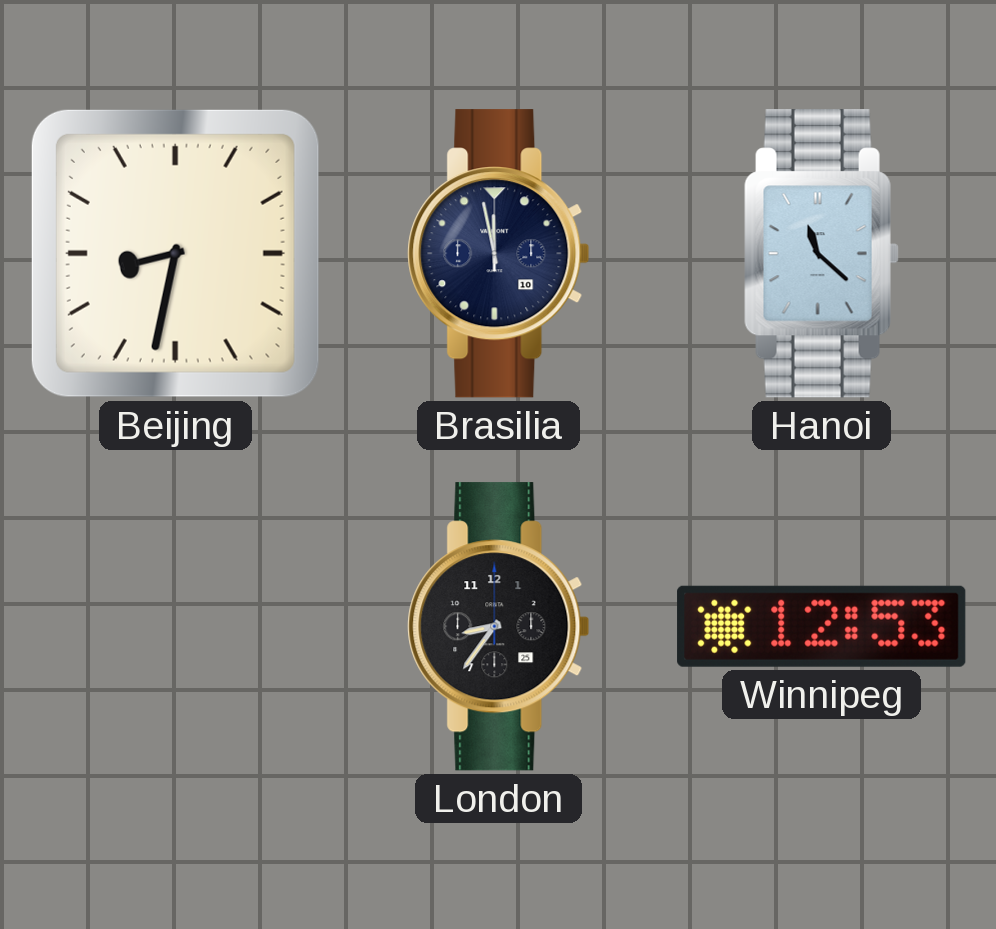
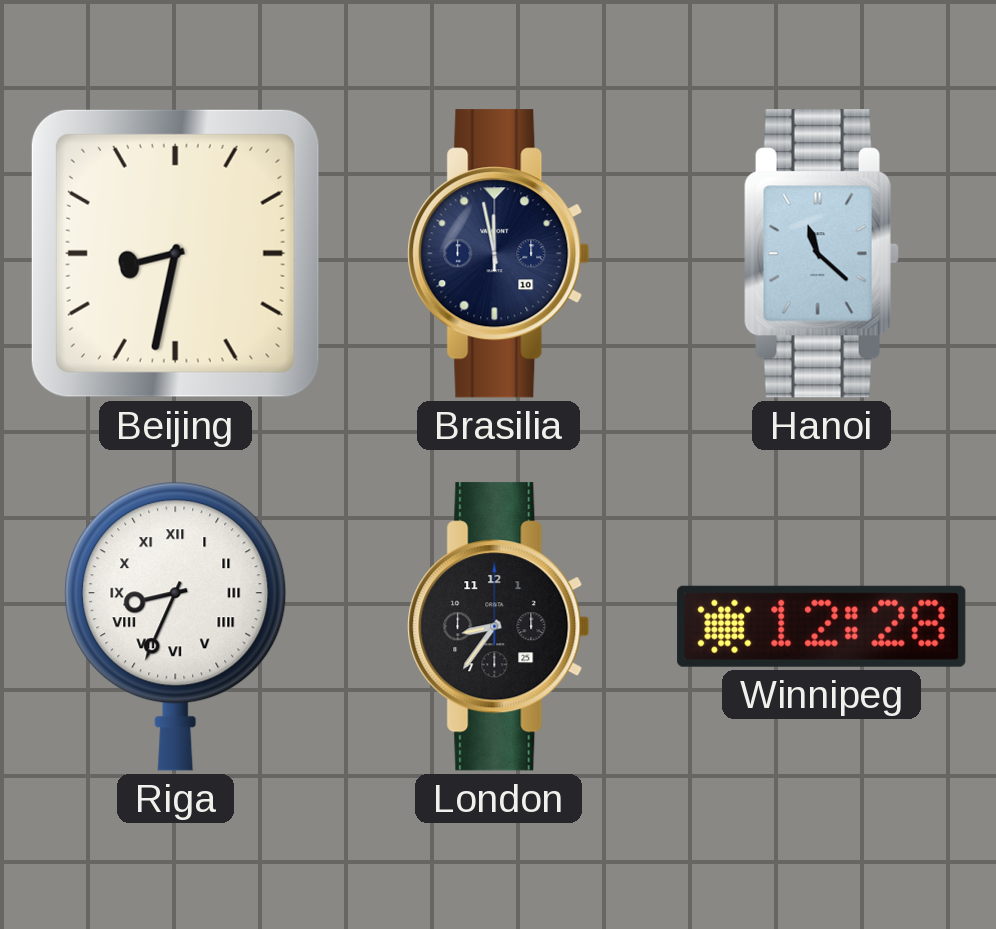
Riga: none -> 8:34 (176, 626)
Winnipeg: 12:53 -> 12:28 (822, 626)
